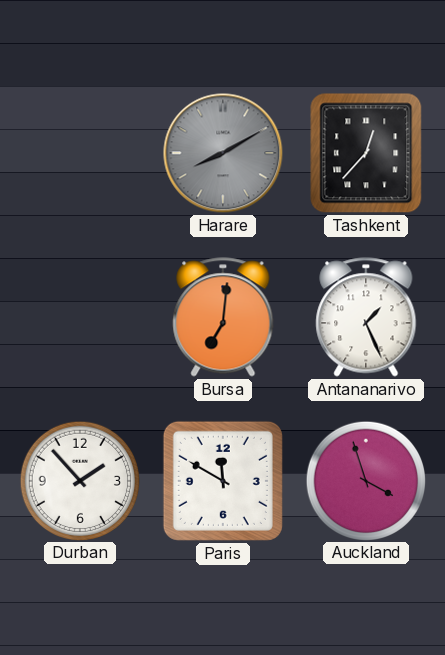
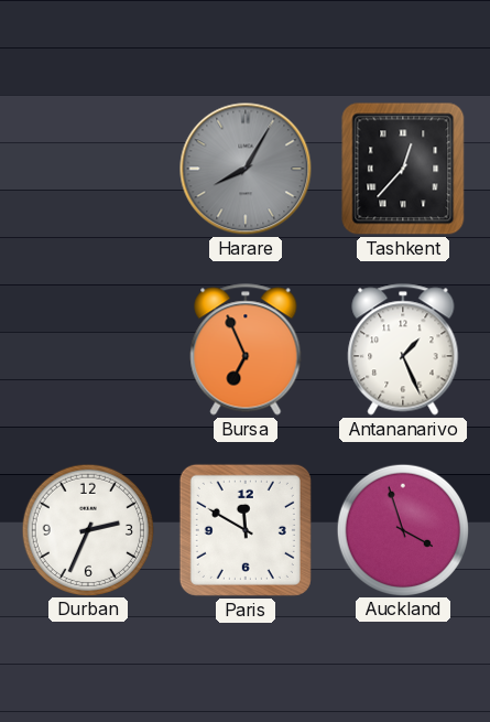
Harare: 8:10 -> 8:05 (246, 169)
Bursa: 7:01 -> 6:56 (246, 349)
Durban: 1:53 -> 2:34 (87, 529)
